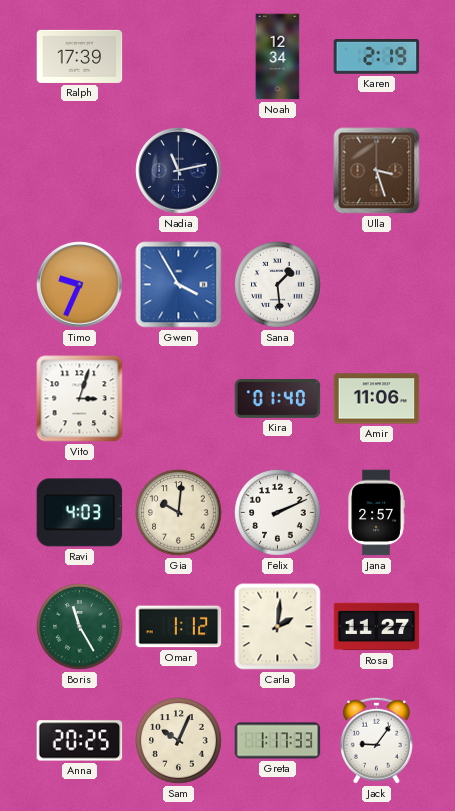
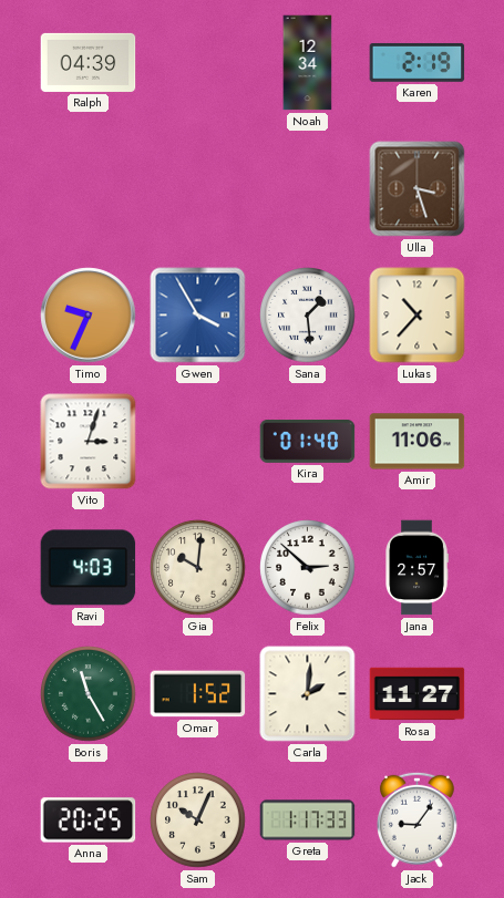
Ralph: 17:39 -> 04:39 (89, 62)
Nadia: 11:13 -> none (179, 171)
Lukas: none -> 10:37 (418, 316)
Felix: 2:11 -> 2:52 (308, 568)
Omar: 1:12 -> 1:52 (198, 694)
